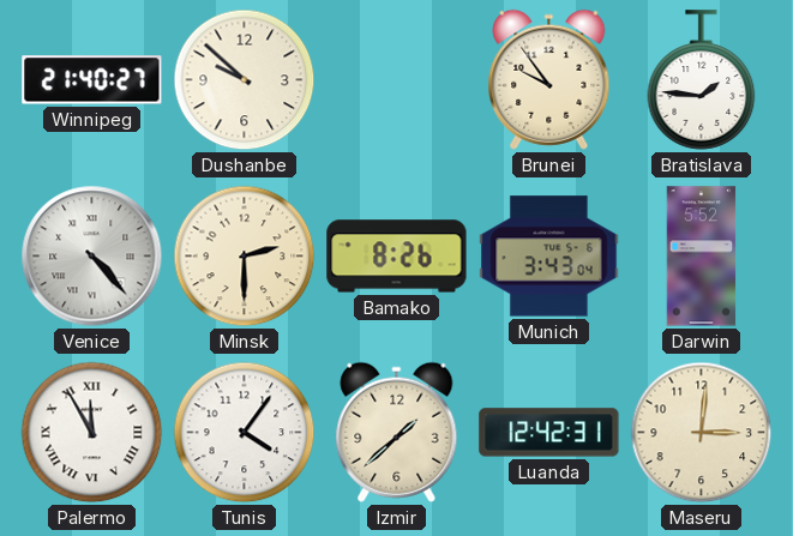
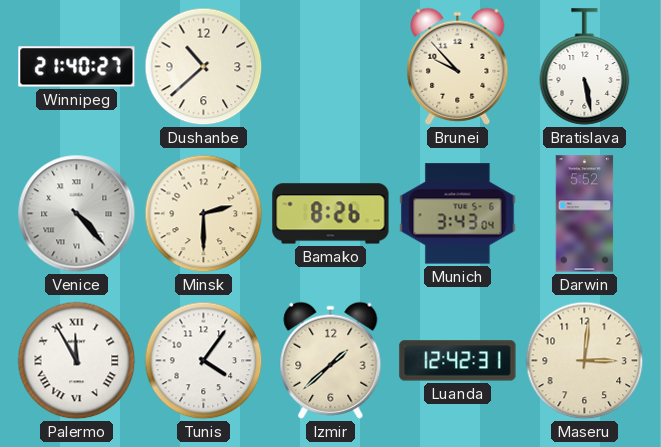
Dushanbe: 9:52 -> 10:38 (204, 67)
Brunei: 9:54 -> 9:53 (458, 66)
Bratislava: 1:46 -> 5:28 (585, 67)
